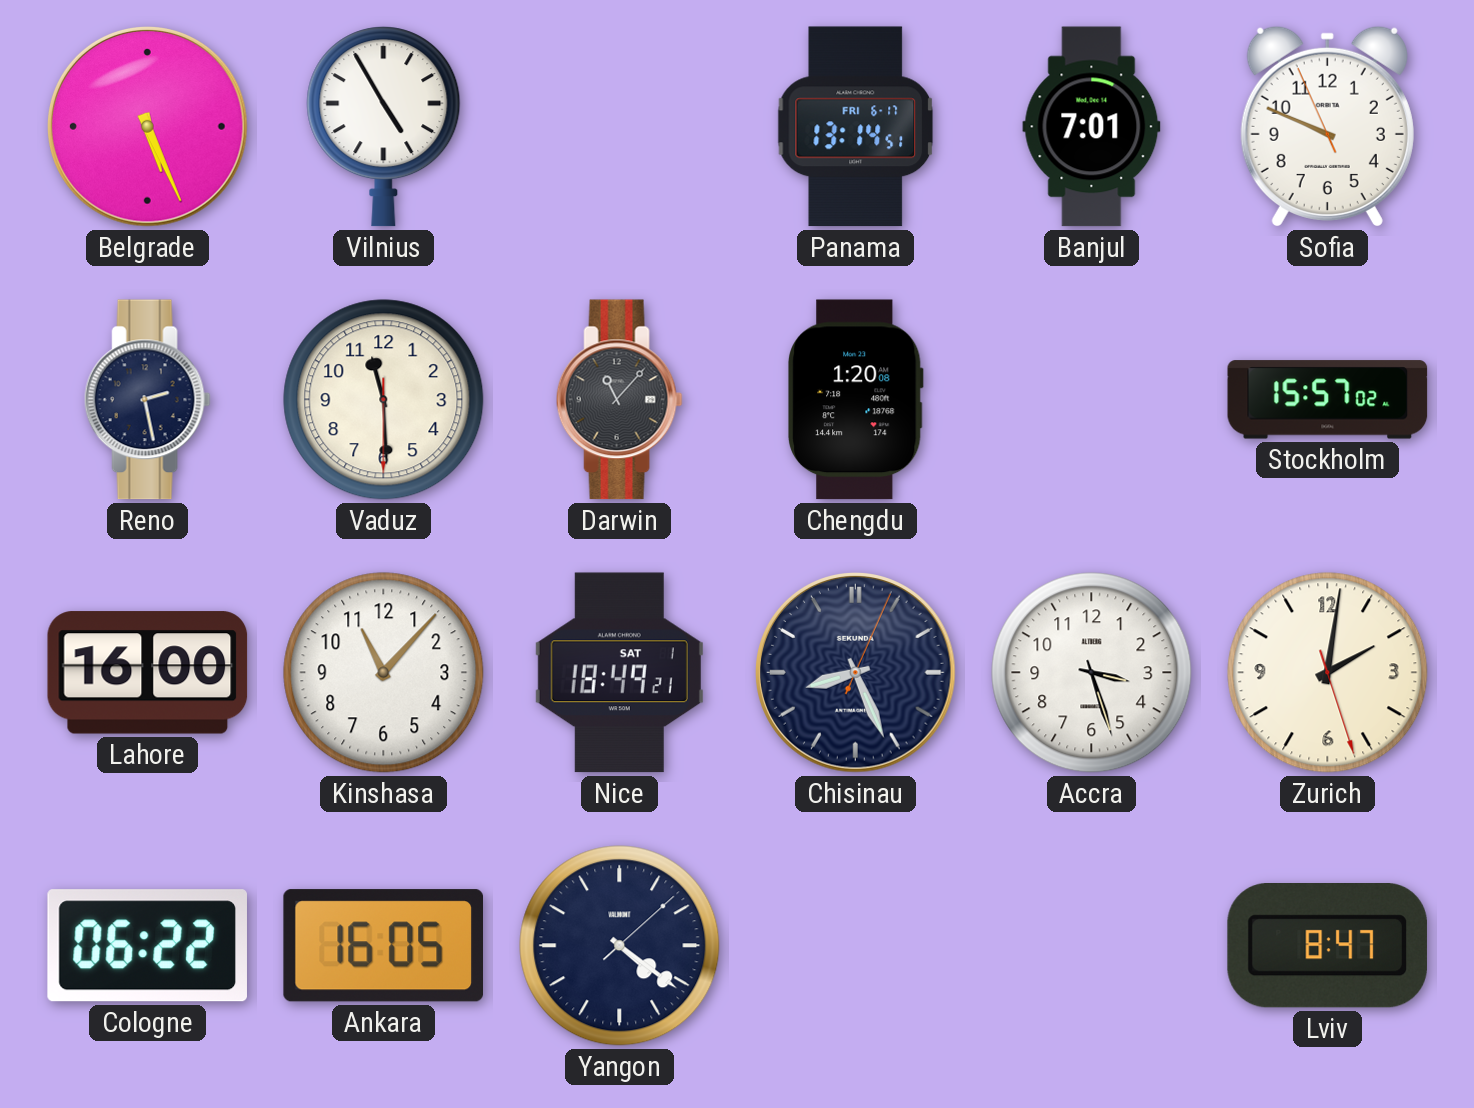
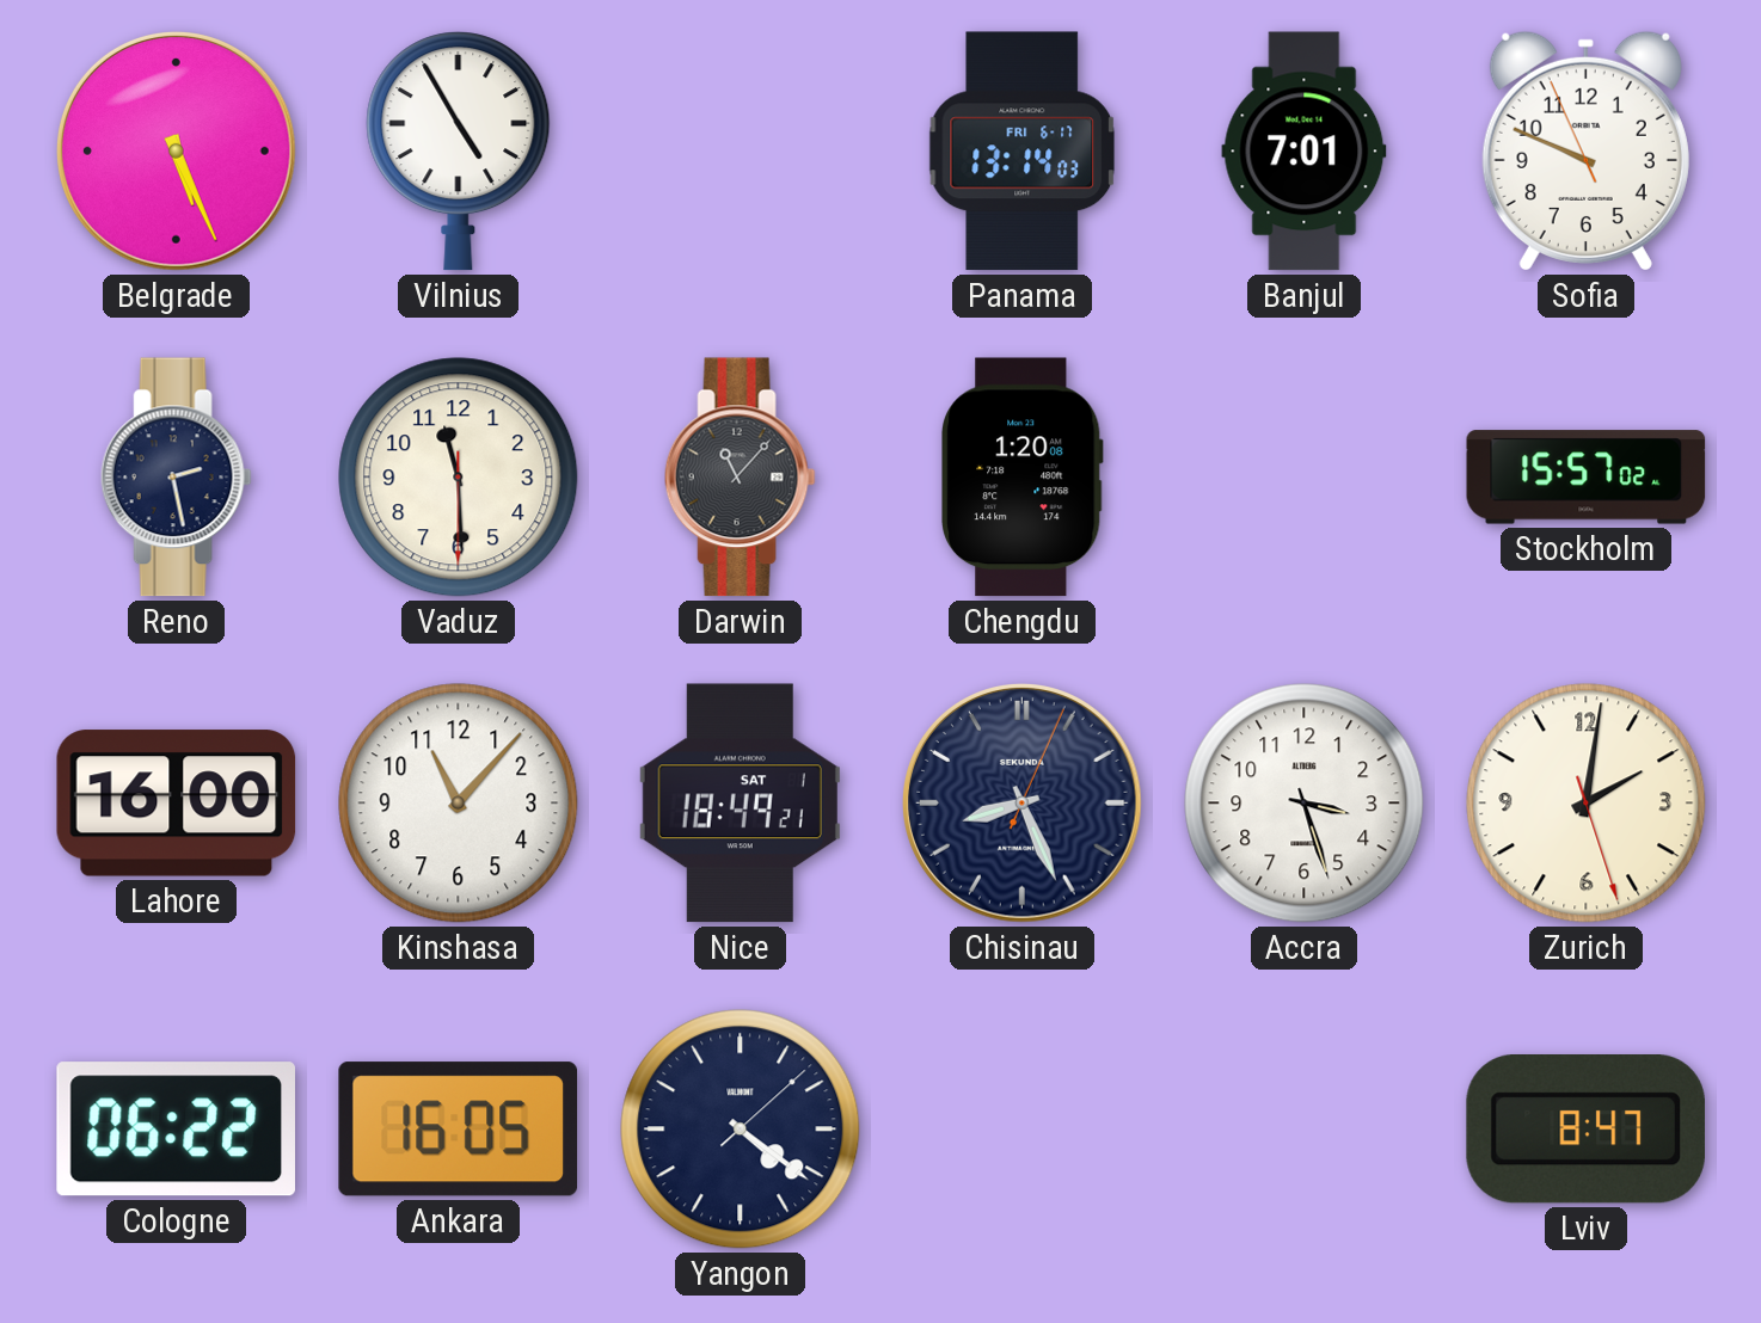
Panama: 13:14:51 -> 13:14:03 (1023, 152)
